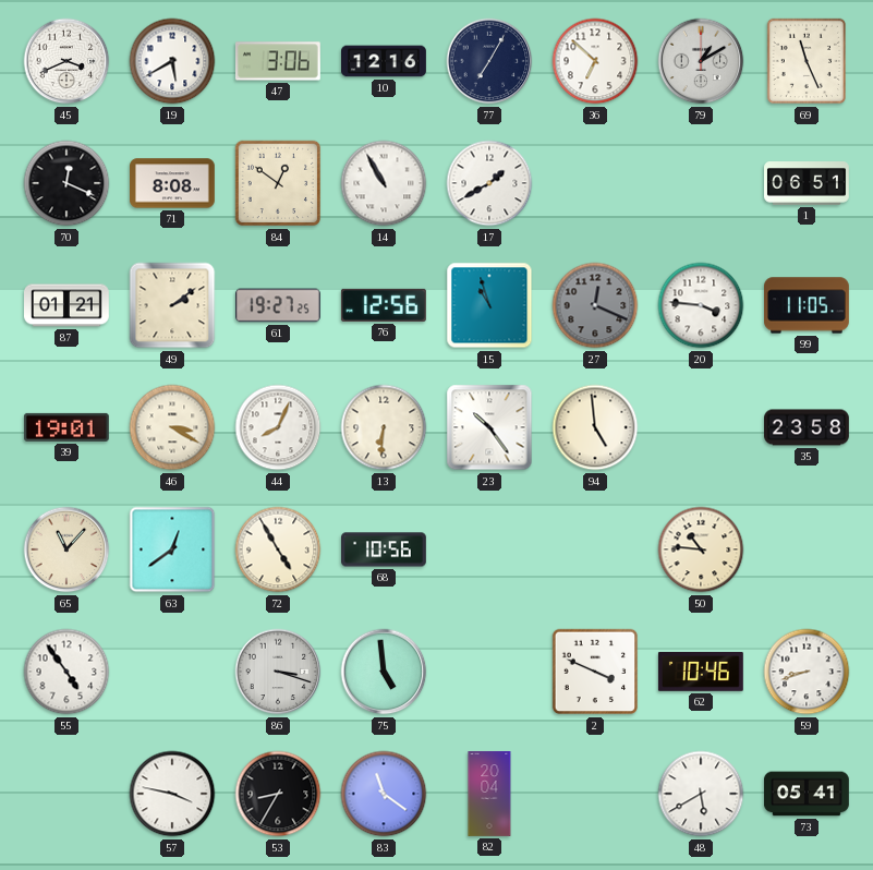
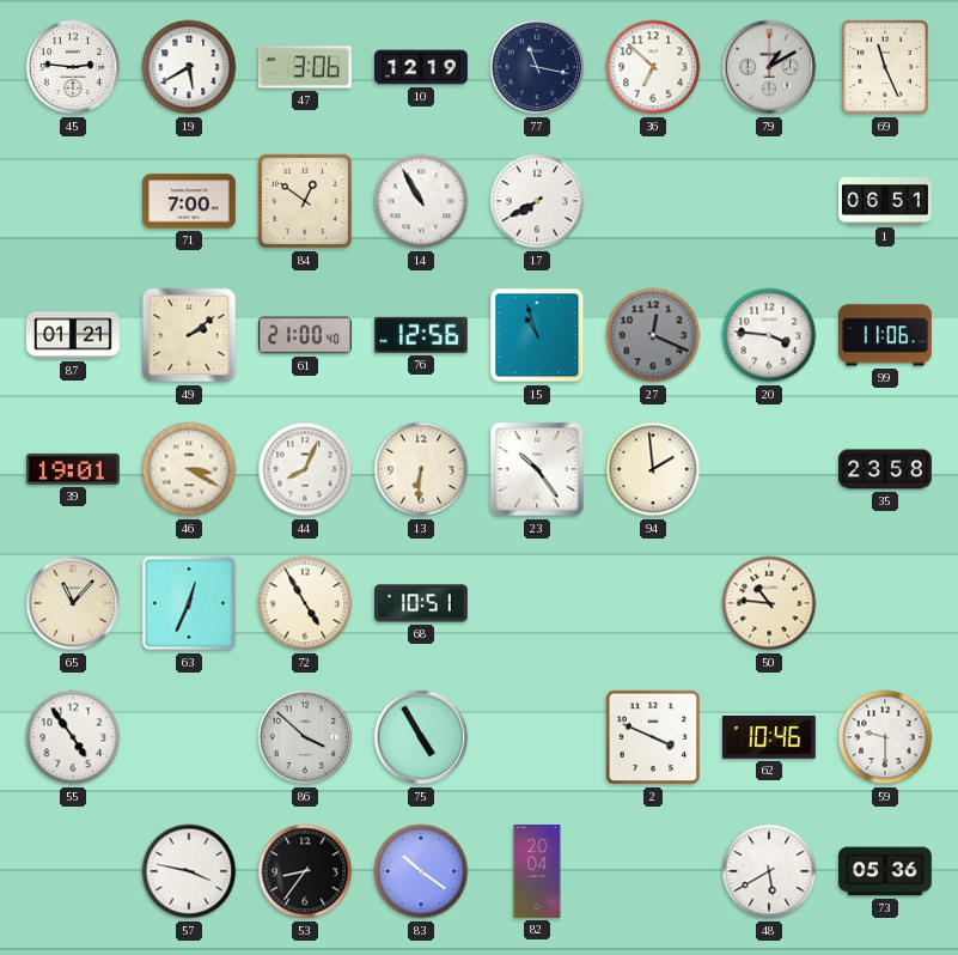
45: 3:41 -> 2:46 (73, 67)
10: 12:16 -> 12:19 (422, 67)
77: 7:05 -> 11:17 (537, 67)
70: 12:19 -> none (66, 183)
71: 8:08 -> 7:00 (190, 201)
17: 1:40 -> 7:40 (537, 201)
61: 19:27 -> 21:00 (306, 335)
99: 11:05 -> 11:06 (886, 335)
94: 4:59 -> 1:59 (653, 469)
63: 12:39 -> 12:34 (189, 603)
68: 10:56 -> 10:51 (422, 603)
86: 3:18 -> 3:52 (305, 737)
75: 4:59 -> 4:55 (421, 737)
59: 8:42 -> 9:30 (885, 737)
53: 8:35 -> 8:36 (305, 871)
83: 11:21 -> 10:21 (421, 871)
73: 05:41 -> 05:36 (886, 871)
